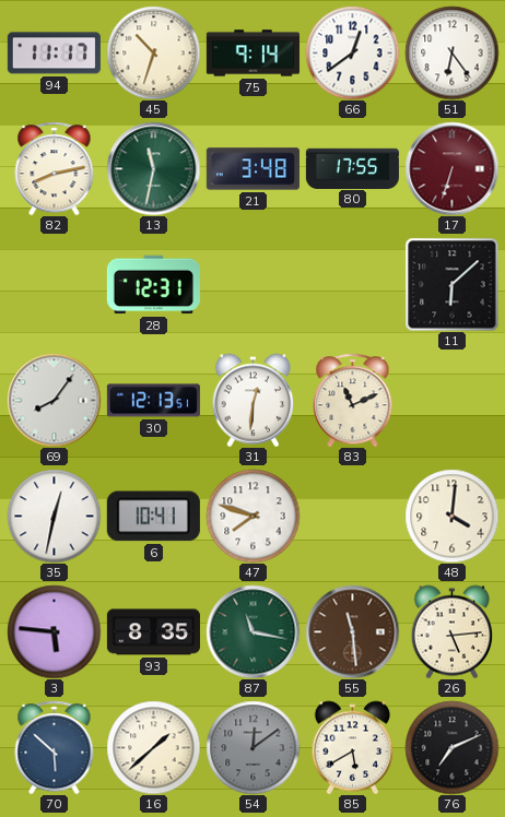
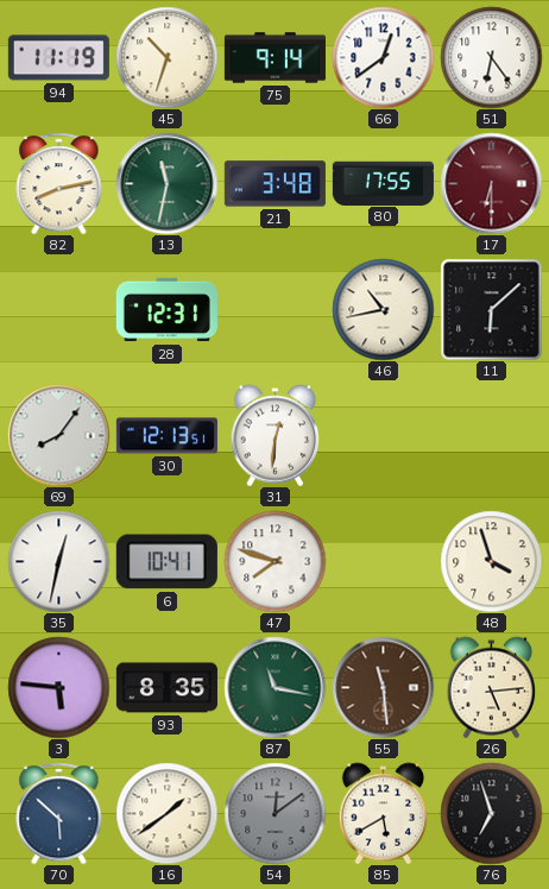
94: 11:17 -> 11:19 (58, 58)
17: 6:33 -> 6:30 (491, 183)
46: none -> 10:43 (383, 309)
83: 11:11 -> none (353, 400)
48: 4:01 -> 3:57 (491, 561)
16: 1:38 -> 1:39 (166, 813)
76: 7:11 -> 6:57 (491, 813)
